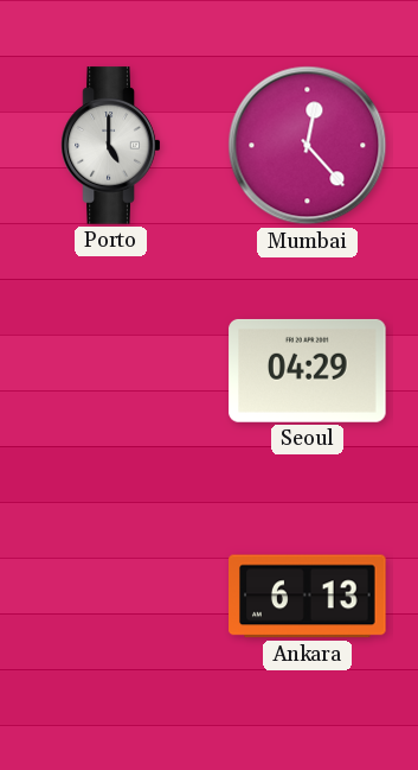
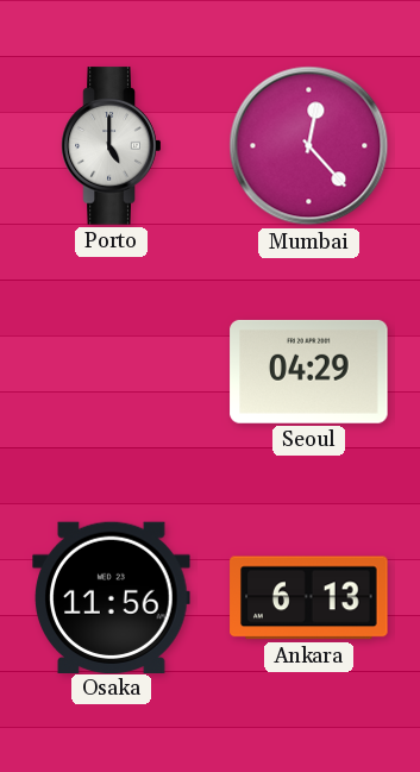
Osaka: none -> 11:56 (112, 597)
